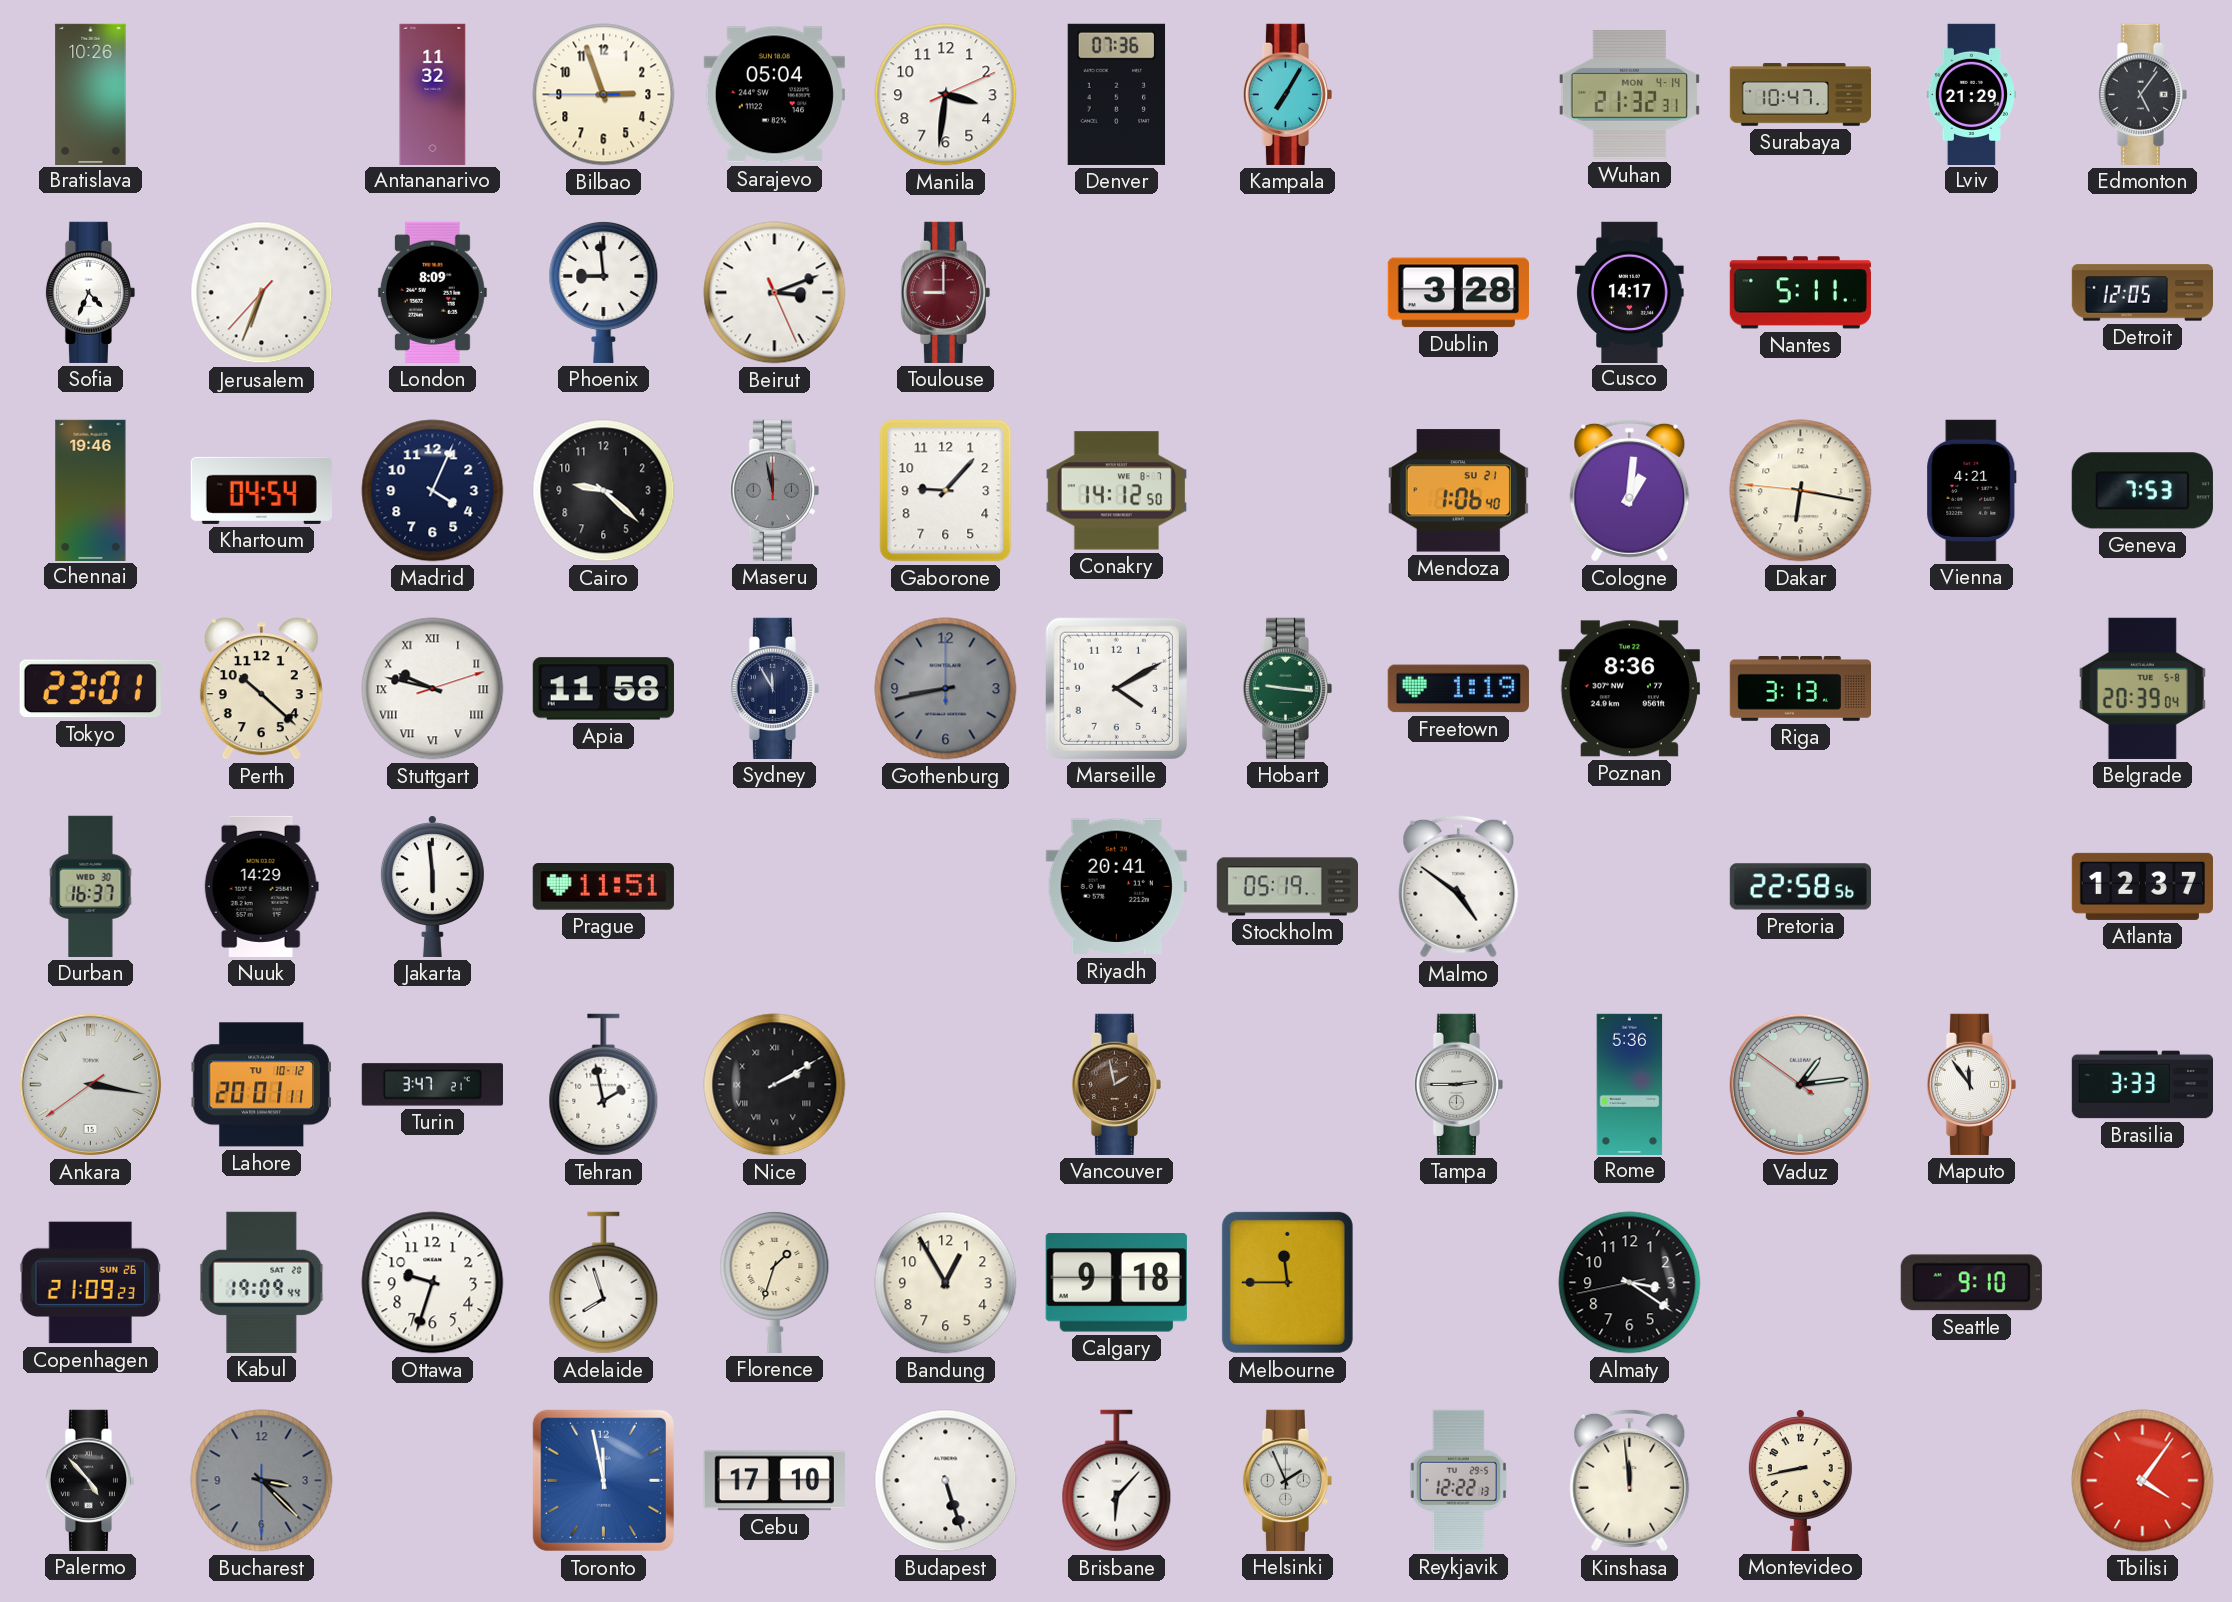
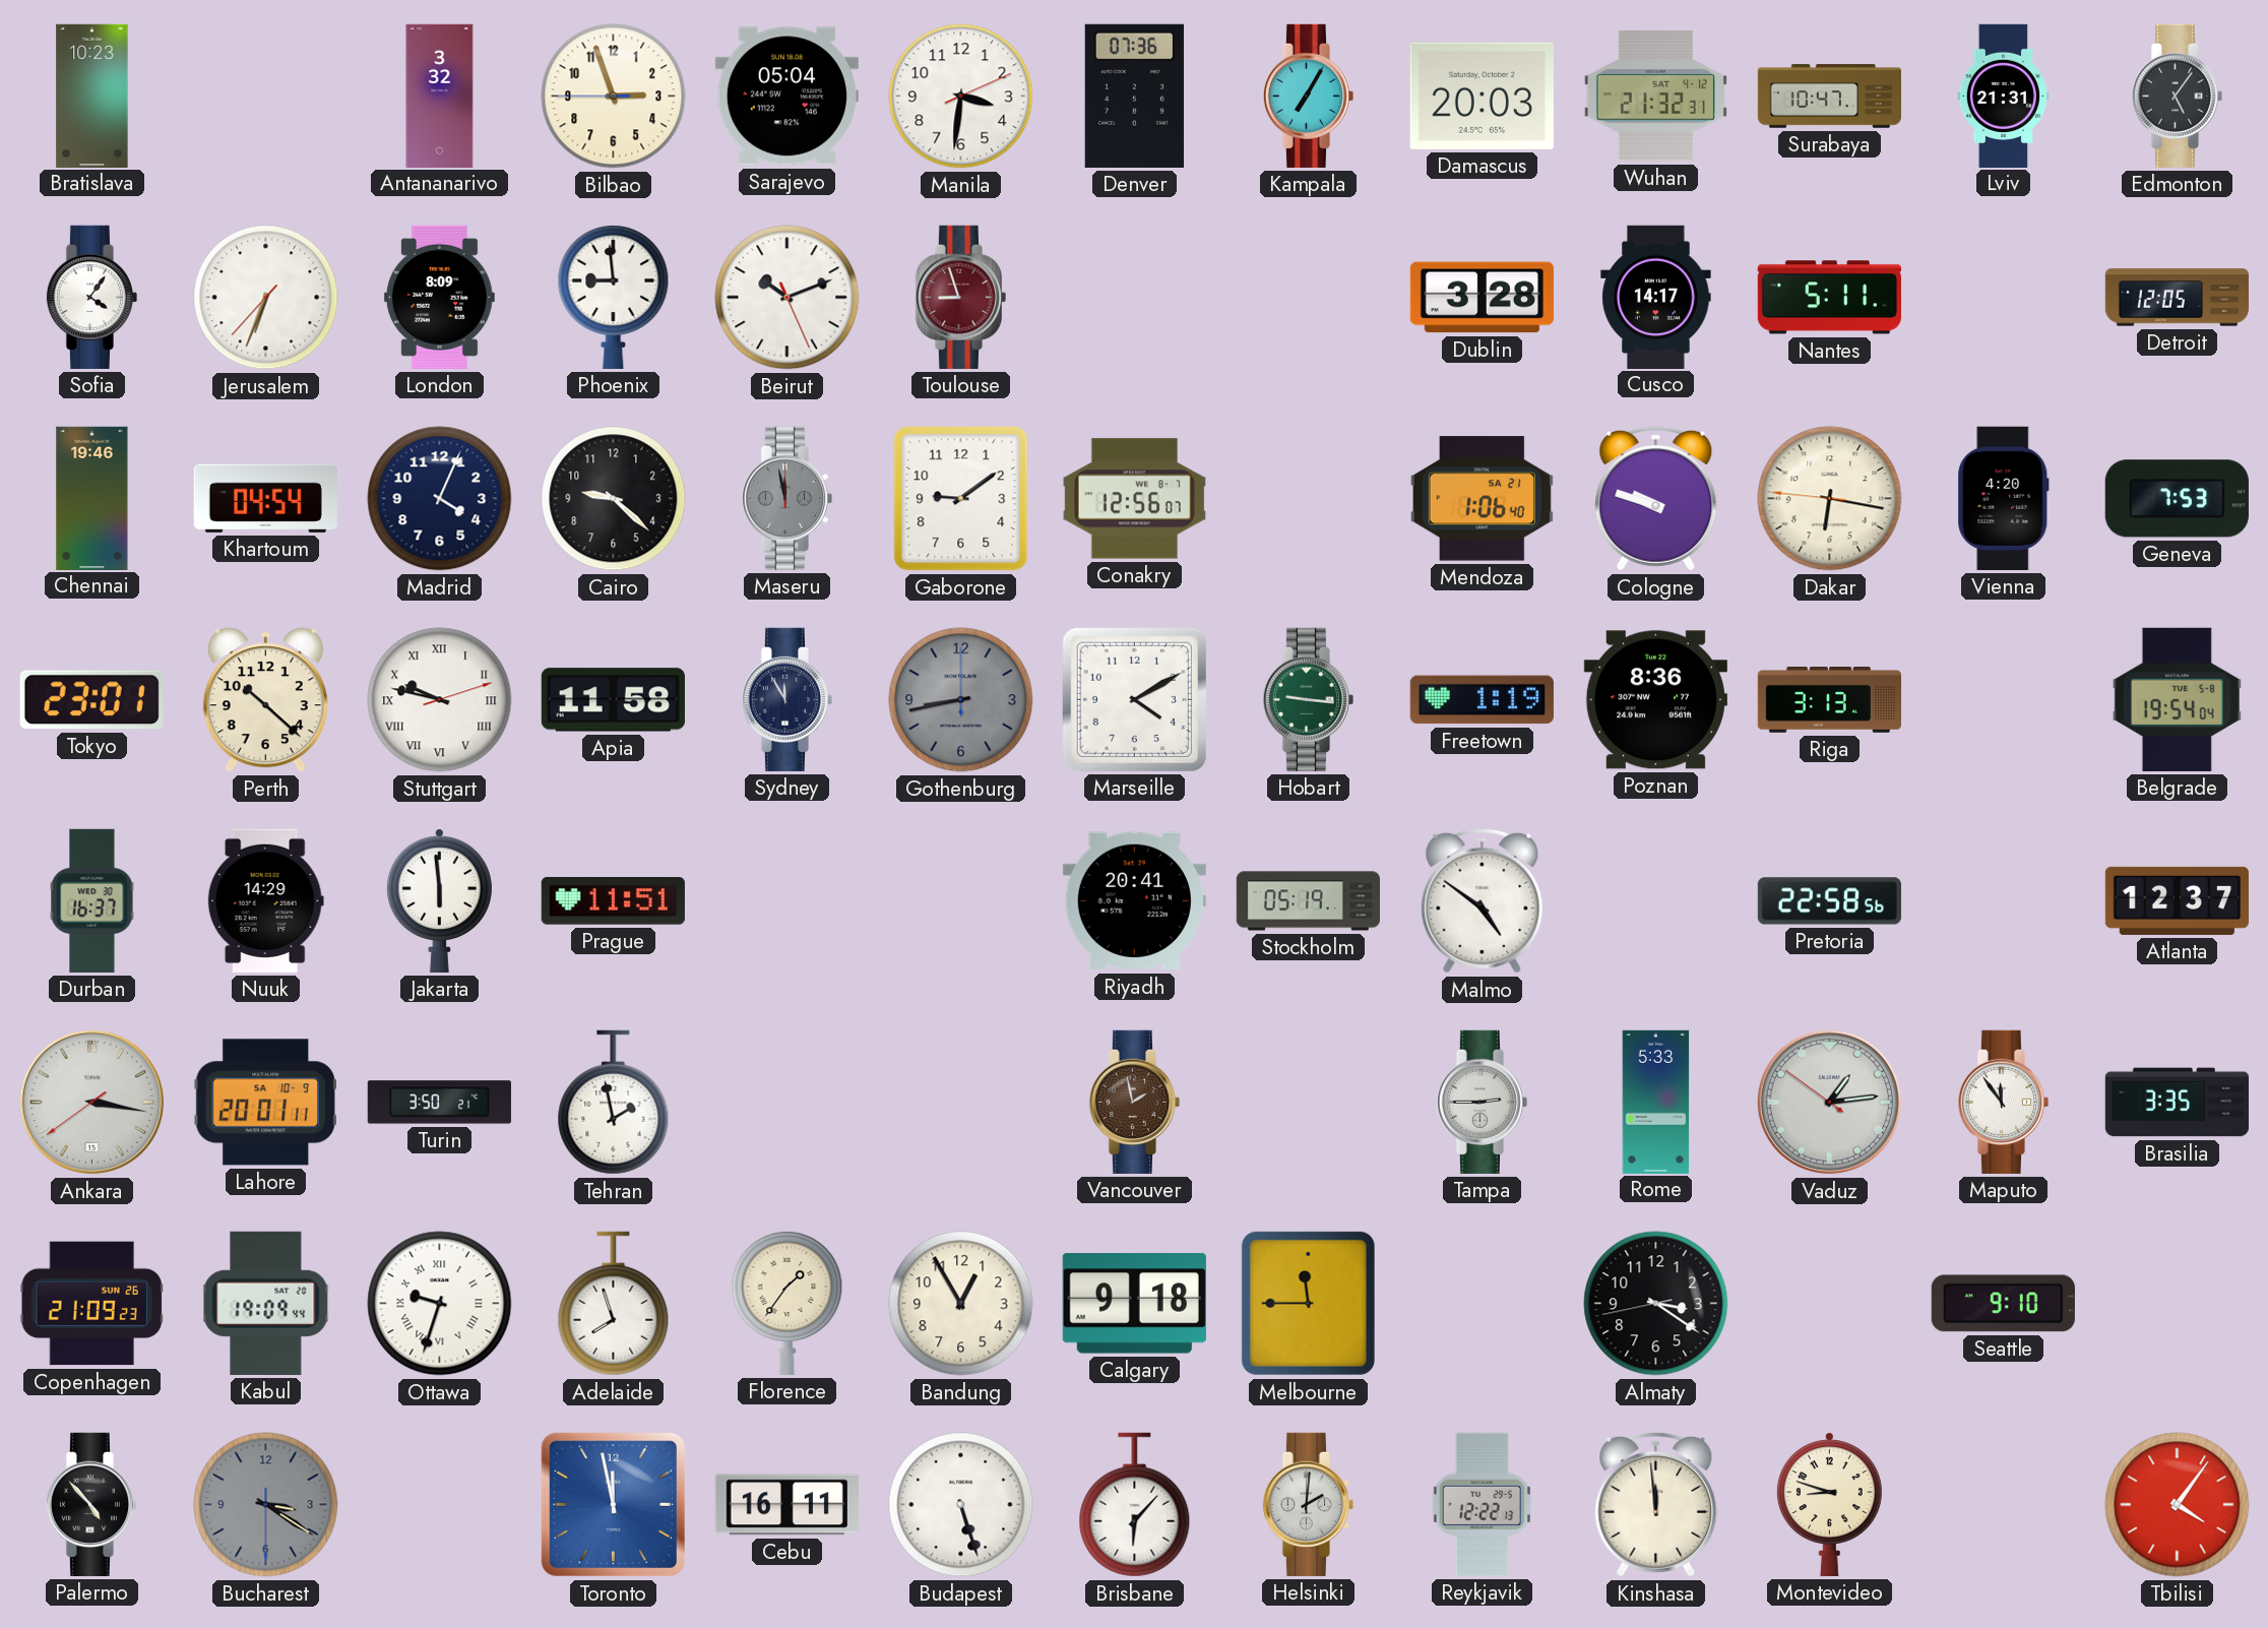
Bratislava: 10:26 -> 10:23 (92, 96)
Antananarivo: 11:32 -> 3:32 (440, 96)
Damascus: none -> 20:03 (1482, 96)
Wuhan date: MON 4-14 -> SAT 4-12 (1655, 97)
Lviv: 21:29 -> 21:31 (2003, 96)
Sofia: 4:34 -> 4:06 (91, 297)
Beirut: 3:11 -> 10:11 (787, 298)
Toulouse: 9:00 -> 8:57 (960, 297)
Gaborone: 9:07 -> 9:09 (961, 499)
Conakry: 14:12 -> 12:56 (1134, 499)
Mendoza date: SU 21 -> SA 21 (1482, 499)
Cologne: 1:01 -> 9:48 (1656, 498)
Vienna: 4:21 -> 4:20 (2004, 498)
Belgrade: 20:39 -> 19:54 (2177, 699)
Lahore date: TU 10-12 -> SA 10-9 (265, 1103)
Turin: 3:47 -> 3:50 (439, 1103)
Nice: 2:10 -> none (775, 1085)
Rome: 5:36 -> 5:33 (1656, 1102)
Brasilia: 3:33 -> 3:35 (2177, 1103)
Ottawa numerals: Arabic -> Roman (440, 1304)
Florence: 1:33 -> 1:36 (787, 1303)
Bucharest: 3:22 -> 3:20 (266, 1505)
Cebu: 17:10 -> 16:11 (786, 1505)
Helsinki: 1:56 -> 2:01 (1308, 1504)
Montevideo: 8:43 -> 8:48 (1829, 1504)
